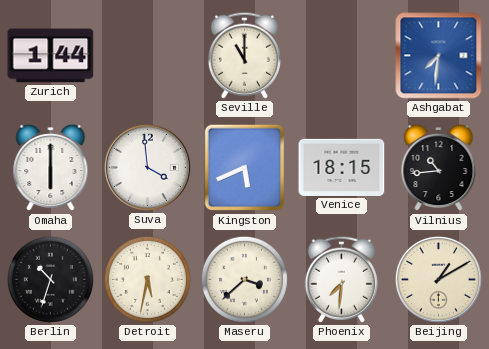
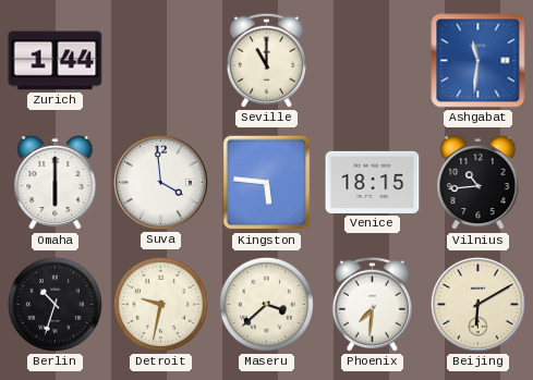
Ashgabat: 7:31 -> 11:31 (479, 61)
Kingston: 5:41 -> 5:46 (267, 183)
Detroit: 5:32 -> 9:32 (160, 304)
Beijing: 1:10 -> 6:10 (477, 304)
